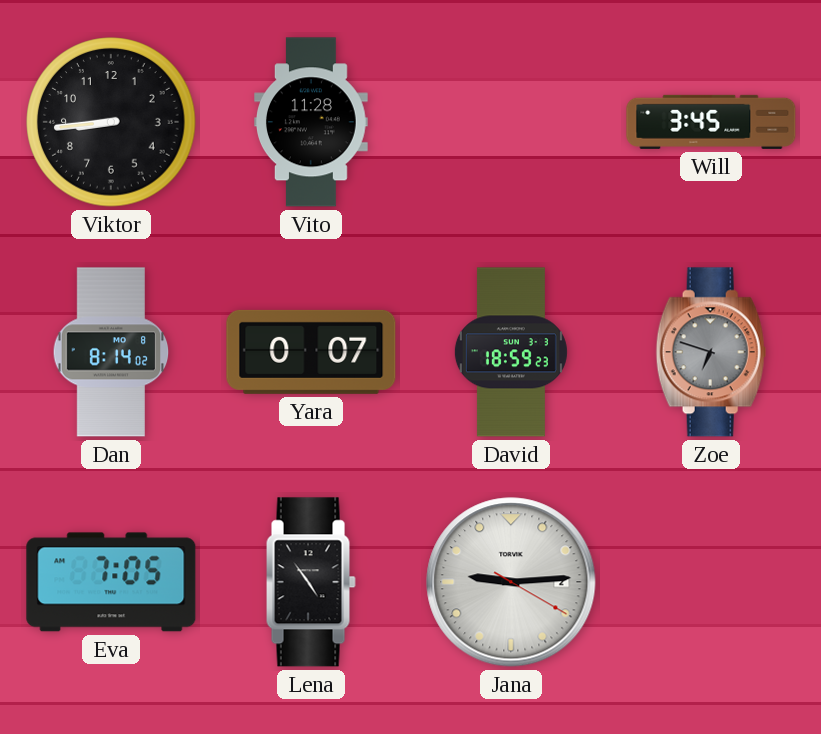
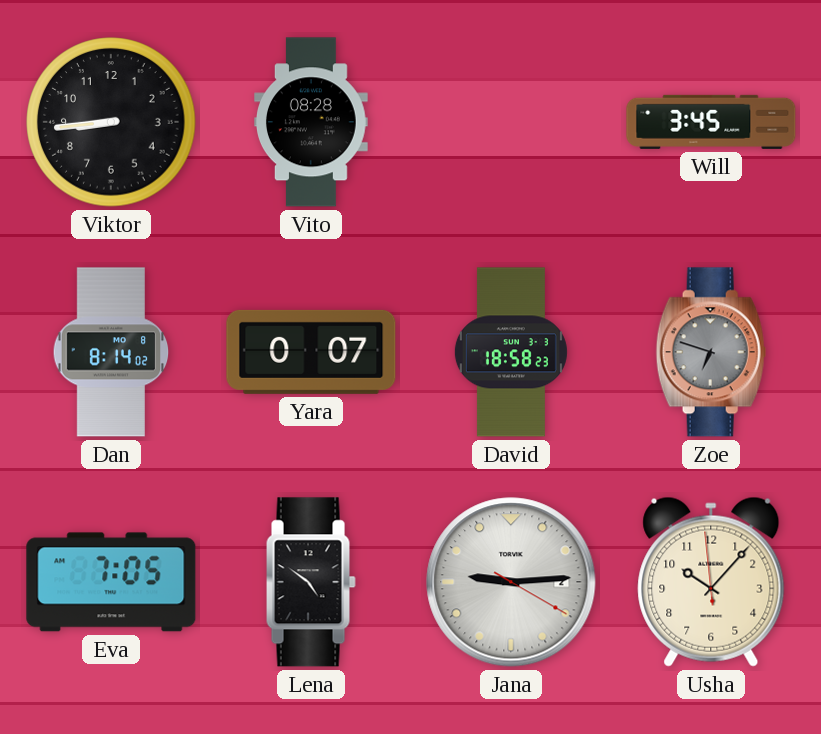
Vito: 11:28 -> 08:28 (312, 122)
David: 18:59 -> 18:58 (511, 352)
Lena: 4:54 -> 4:51 (311, 582)
Usha: none -> 10:06 (711, 582)
